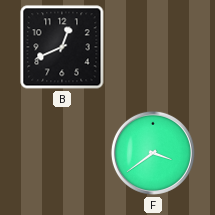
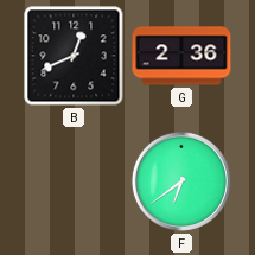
G: none -> 2:36 (181, 56)
F: 3:39 -> 6:39 (181, 181)
